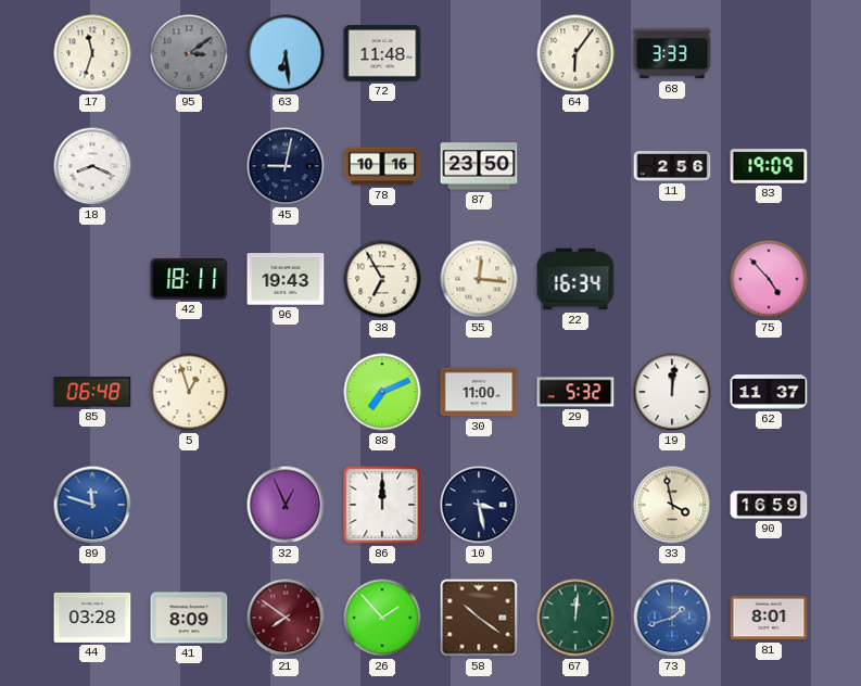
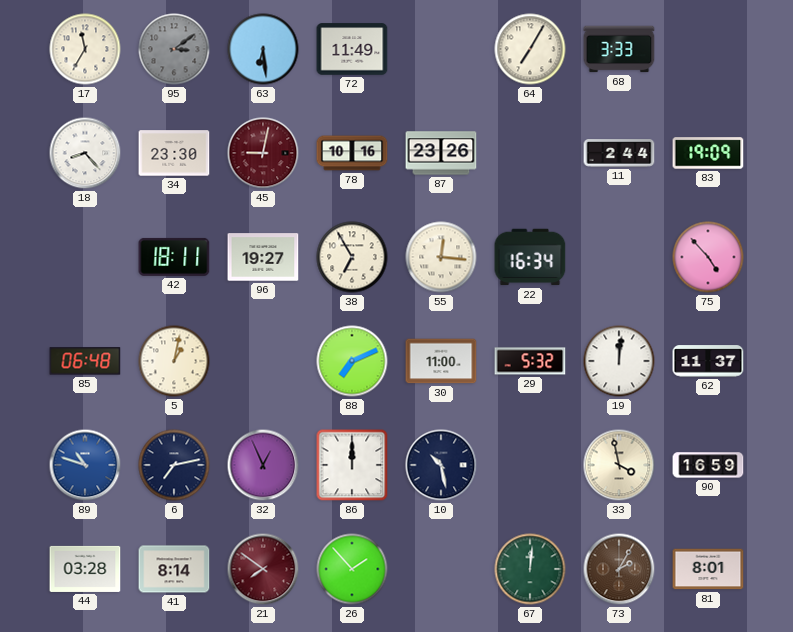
17: 11:33 -> 11:35 (85, 49)
72: 11:48 -> 11:49 (352, 49)
64: 6:06 -> 7:05 (530, 49)
18: 8:19 -> 8:23 (85, 153)
34: none -> 23:30 (174, 153)
45 dial: navy -> burgundy (263, 153)
87: 23:50 -> 23:26 (441, 153)
11: 2:56 -> 2:44 (619, 153)
96: 19:43 -> 19:27 (263, 257)
5: 12:57 -> 1:02 (174, 361)
89: 11:48 -> 10:48 (85, 465)
6: none -> 7:13 (174, 465)
10: 3:28 -> 10:28 (441, 465)
41: 8:09 -> 8:14 (174, 569)
58: 10:21 -> none (479, 618)
73: 1:42 -> 2:05 (619, 569)
73 dial: blue -> brown (619, 569)
